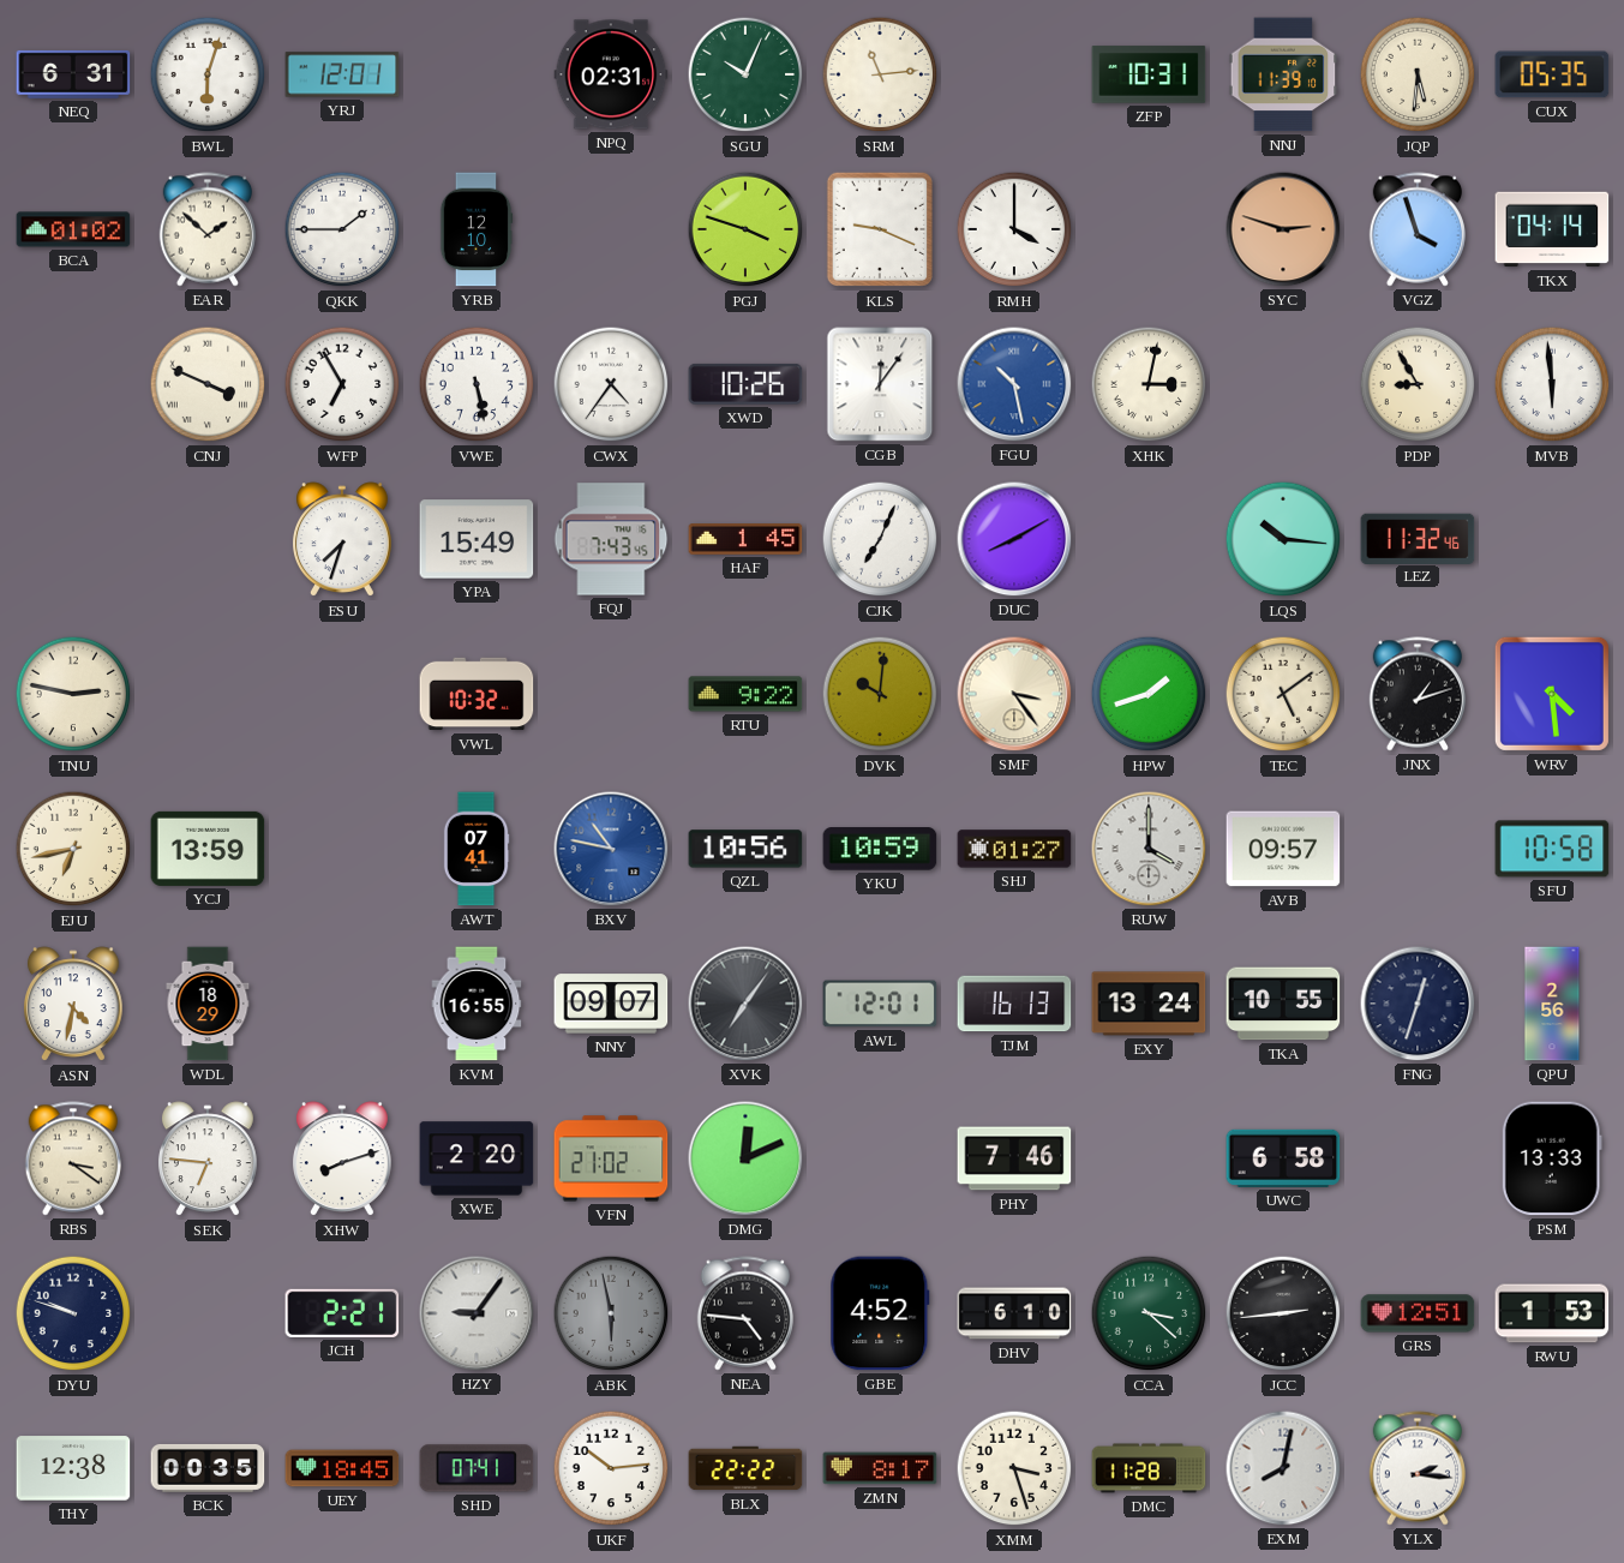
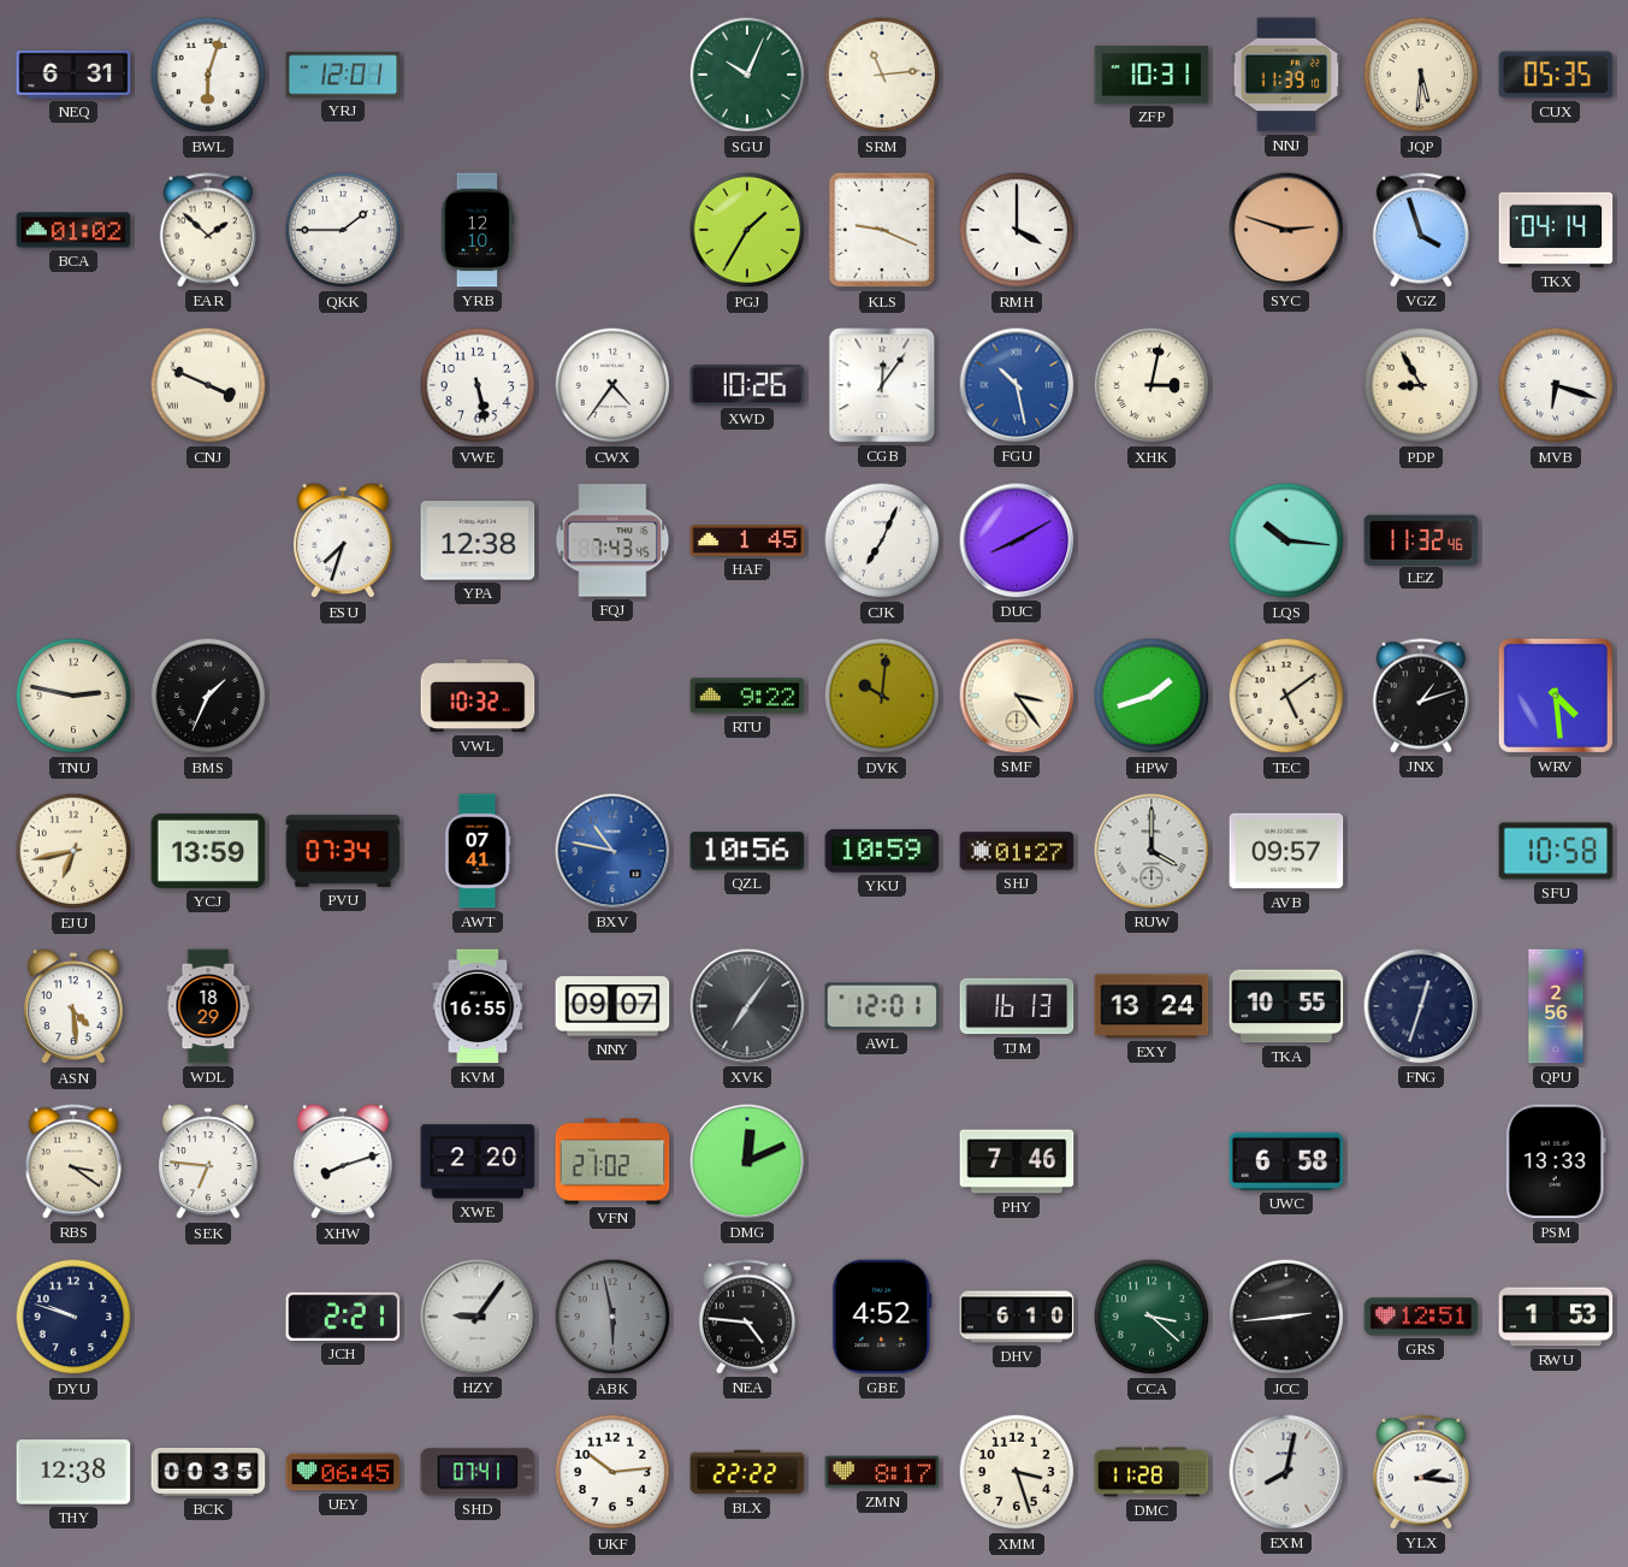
NPQ: 02:31 -> none (611, 74)
PGJ: 3:48 -> 1:35 (747, 230)
WFP: 6:55 -> none (342, 384)
MVB: 5:59 -> 6:18 (1556, 385)
YPA: 15:49 -> 12:38 (478, 540)
BMS: none -> 1:34 (208, 696)
PVU: none -> 07:34 (343, 851)
ASN: 4:32 -> 4:29 (73, 1007)
UEY: 18:45 -> 06:45 (343, 1472)
